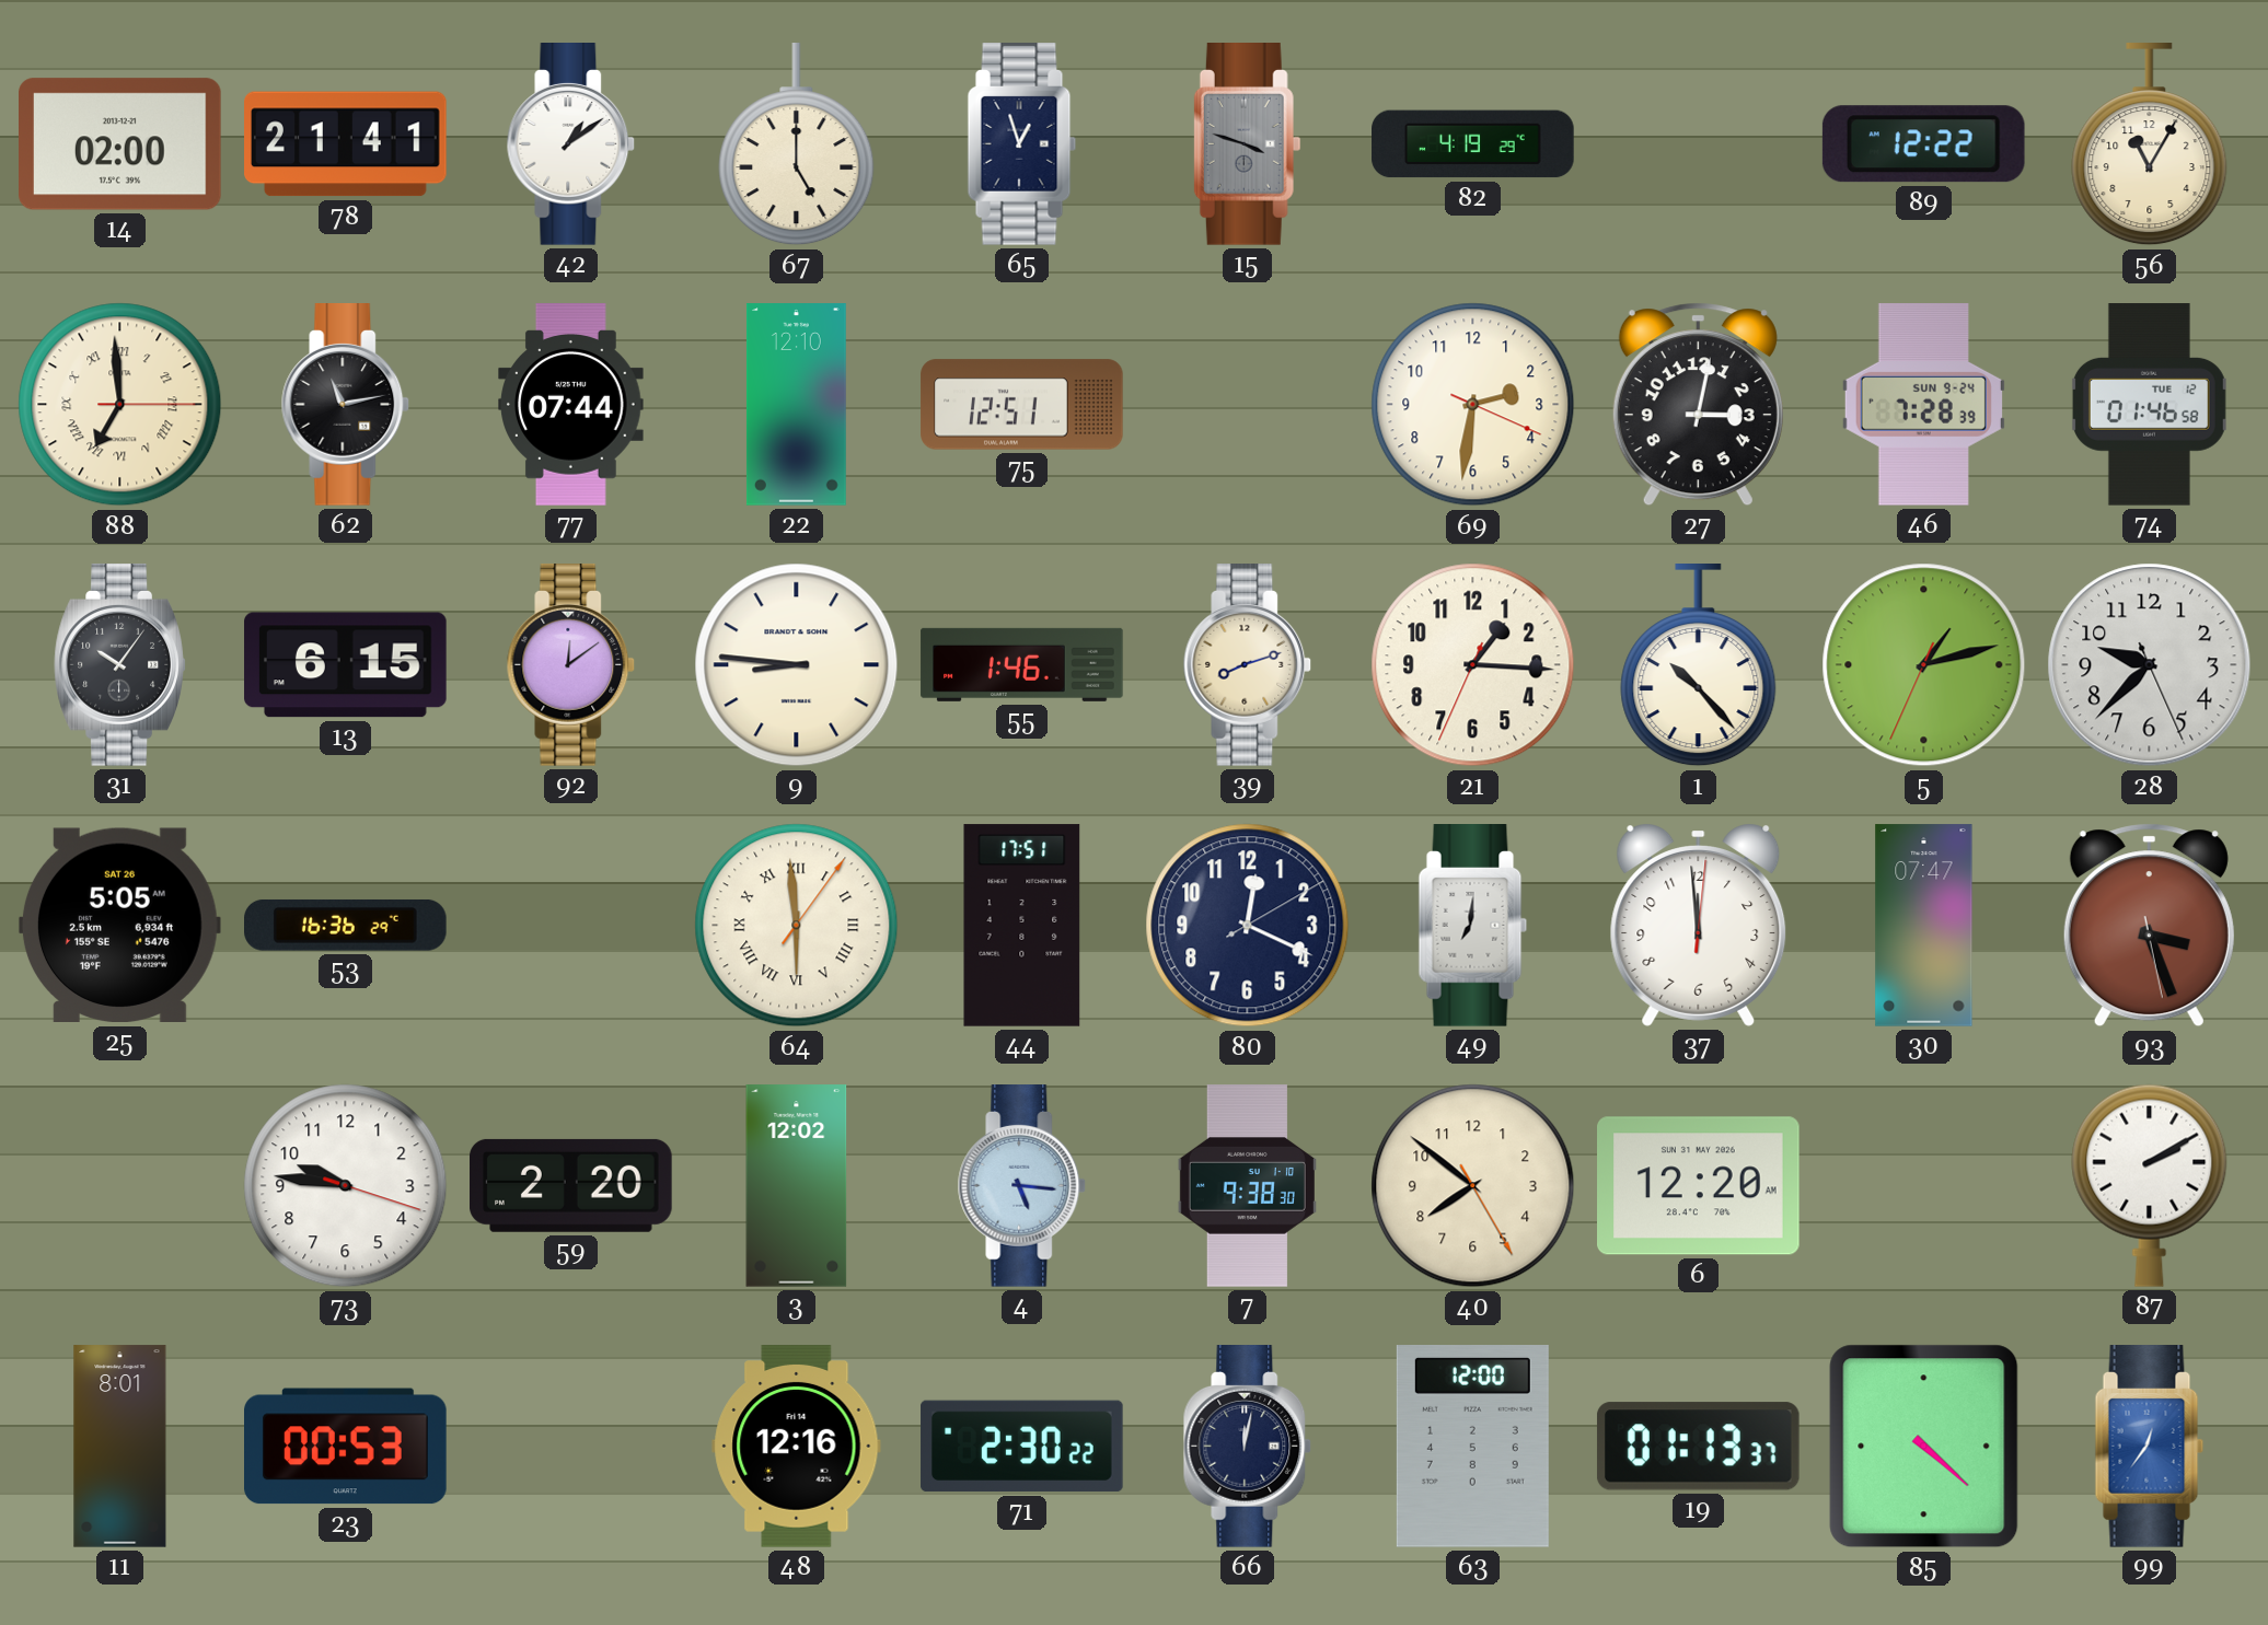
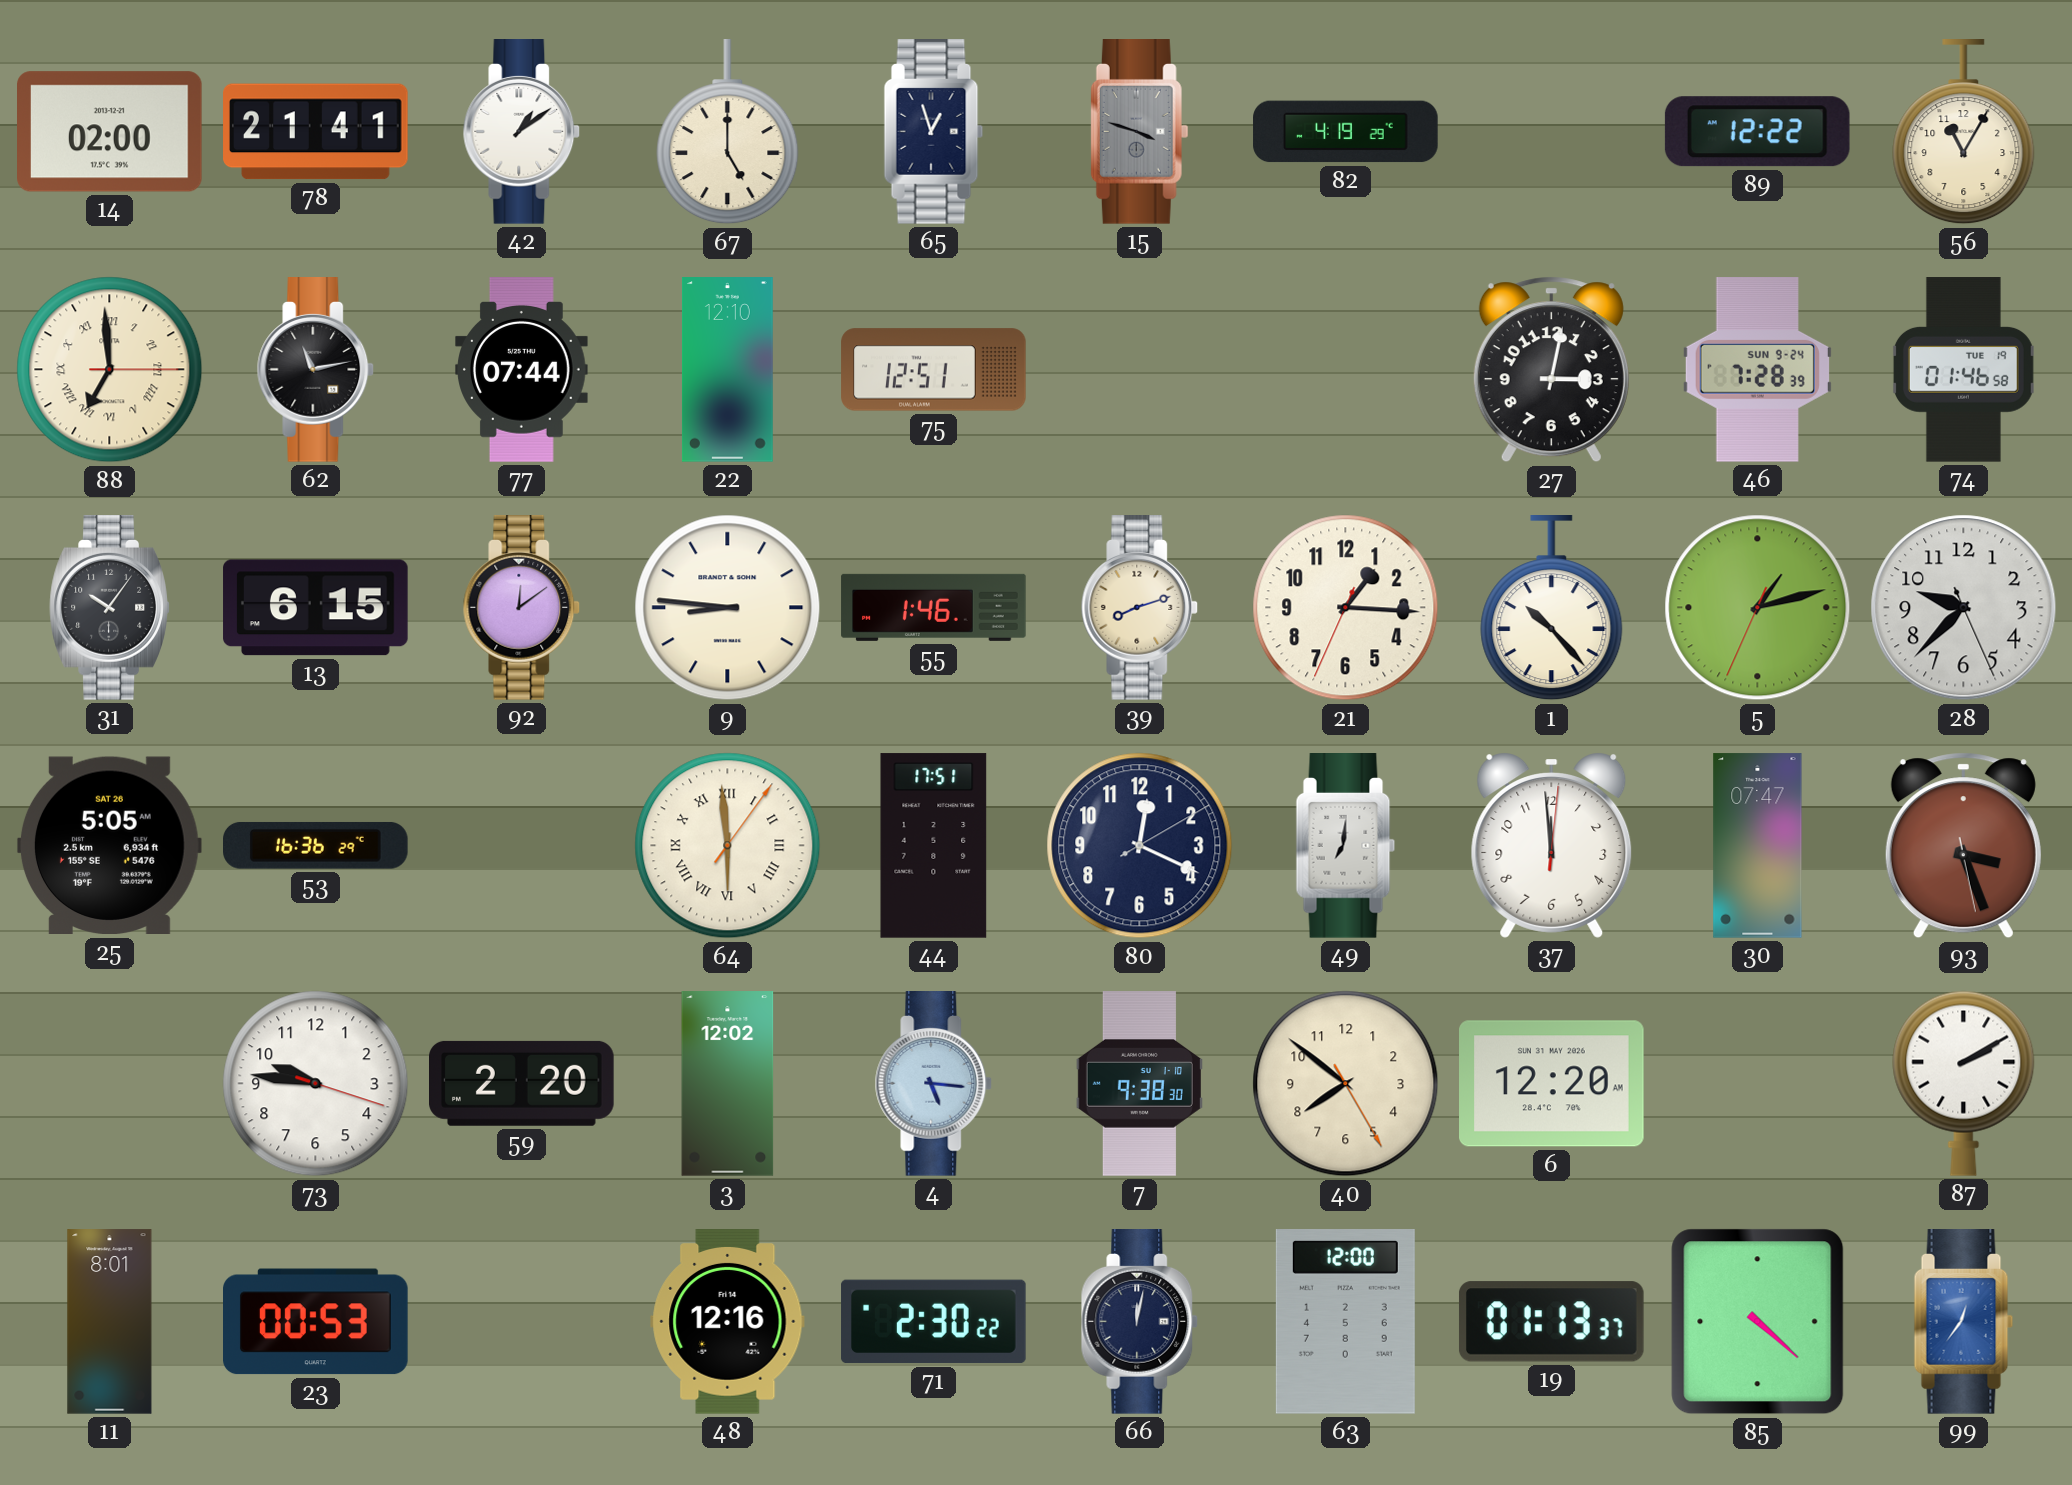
69: 2:31 -> none (1473, 405)
74 date: TUE 12 -> TUE 19 (1963, 370)
